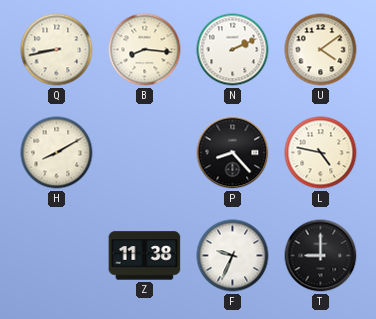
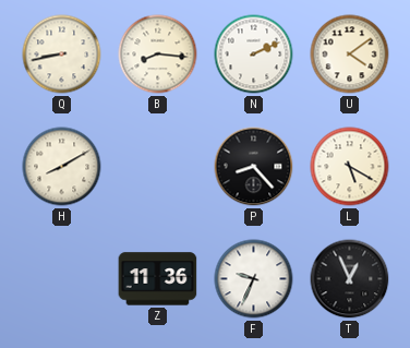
L: 4:47 -> 5:20 (350, 167)
Z: 11:38 -> 11:36 (158, 279)
T: 9:00 -> 12:56 (350, 279)
